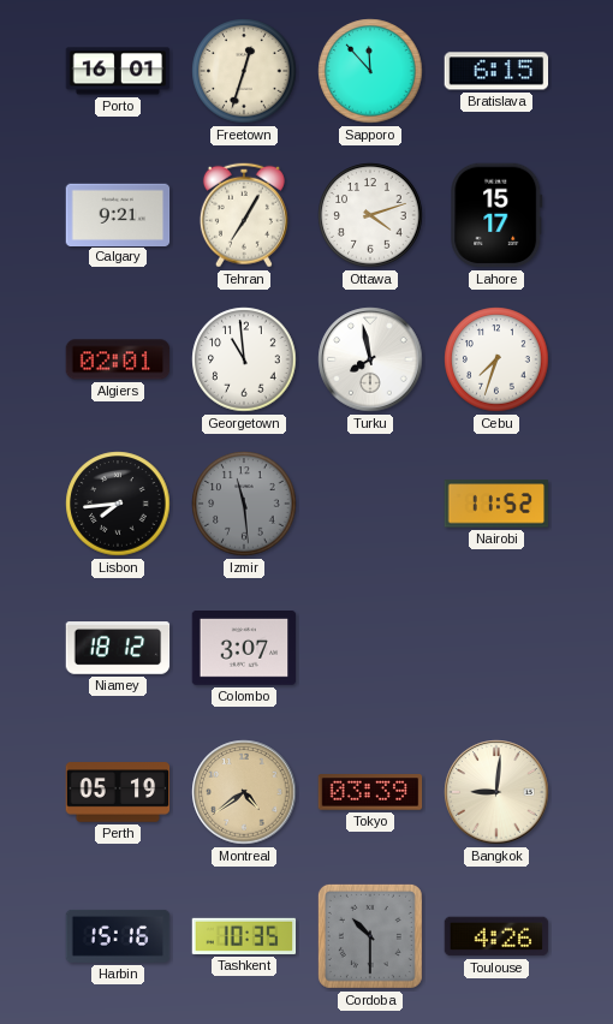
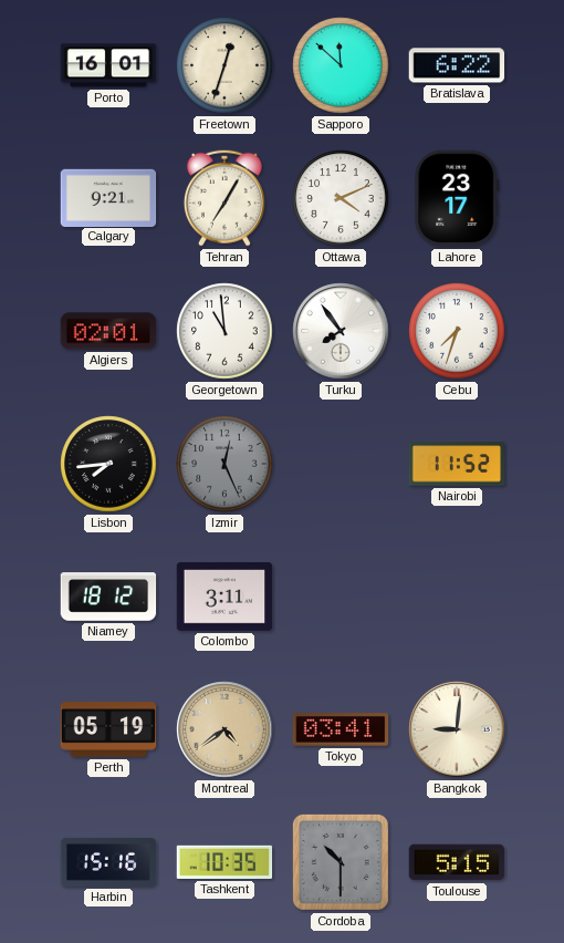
Sapporo: 11:53 -> 11:52 (341, 65)
Bratislava: 6:15 -> 6:22 (457, 65)
Ottawa: 4:12 -> 4:11 (341, 198)
Lahore: 15:17 -> 23:17 (457, 198)
Turku: 7:58 -> 7:54 (341, 331)
Izmir: 11:29 -> 12:26 (224, 464)
Colombo: 3:07 -> 3:11 (224, 598)
Tokyo: 03:39 -> 03:41 (341, 729)
Toulouse: 4:26 -> 5:15 (457, 862)
